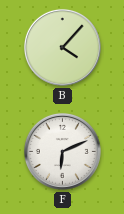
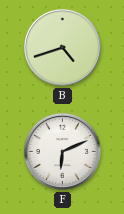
B: 4:07 -> 4:42 (62, 47)
